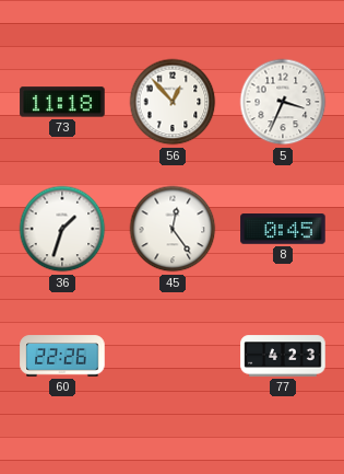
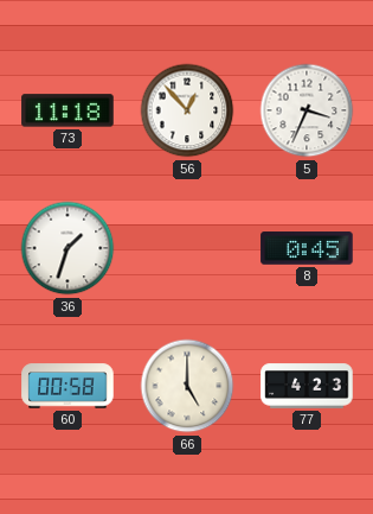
45: 12:24 -> none (173, 229)
60: 22:26 -> 00:58 (67, 386)
66: none -> 5:00 (187, 386)
